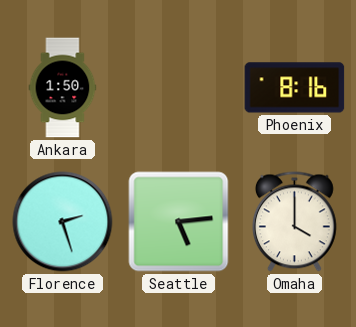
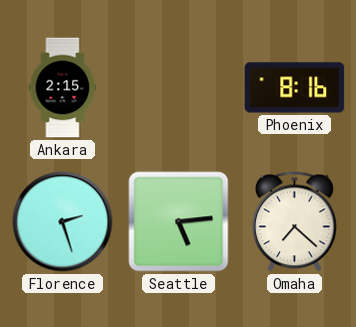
Ankara: 1:50 -> 2:15 (63, 88)
Omaha: 4:00 -> 7:22 (294, 222)
